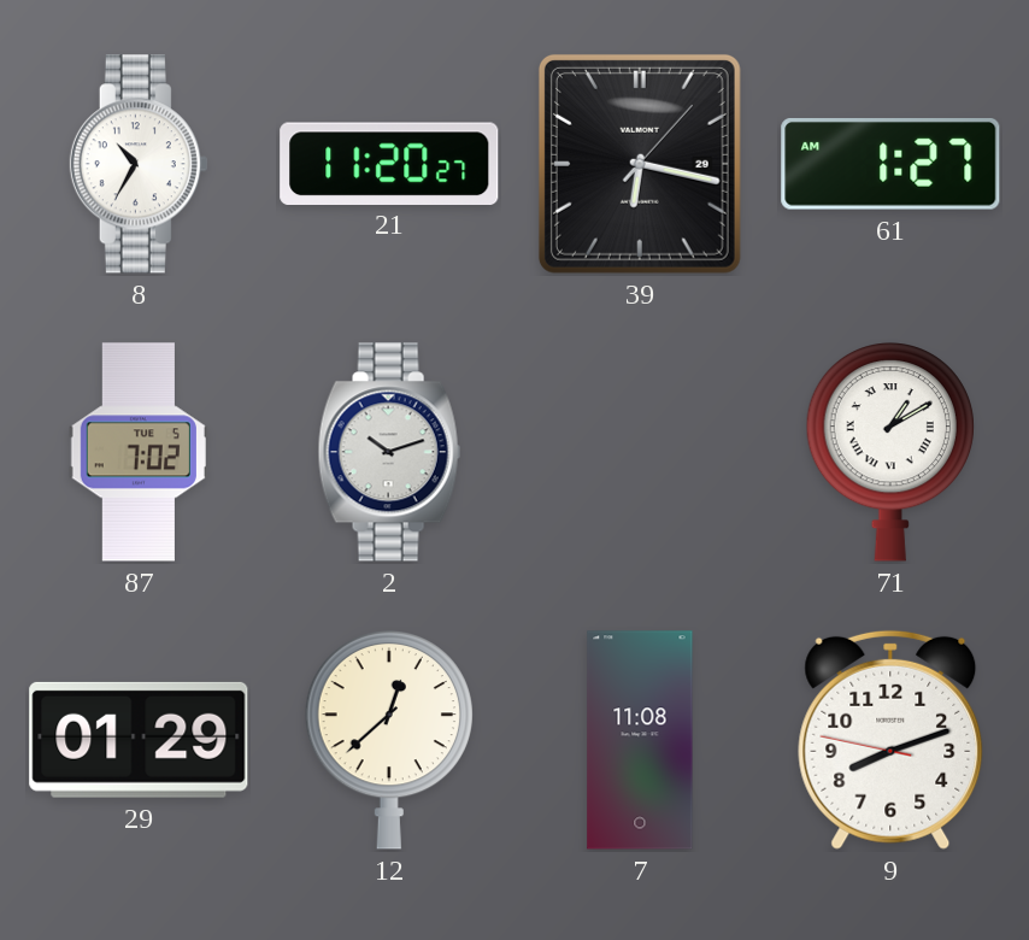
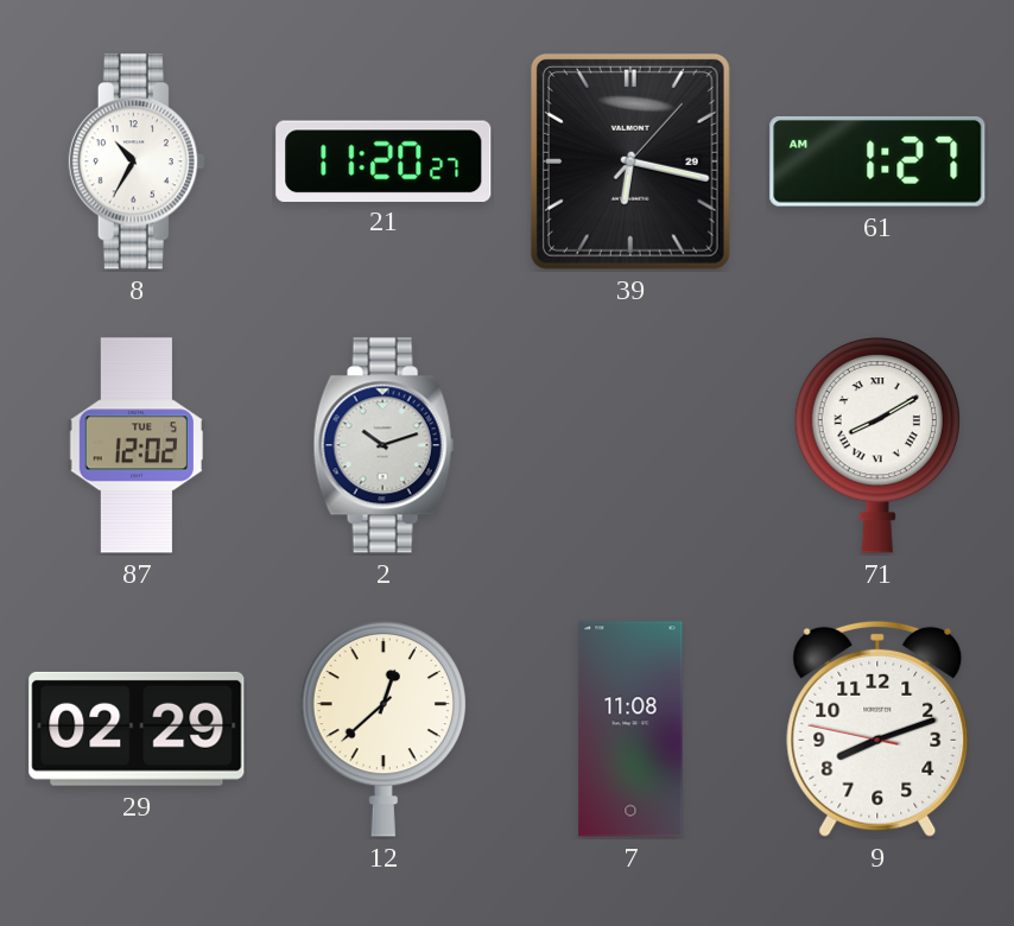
87: 7:02 -> 12:02 (137, 445)
71: 1:10 -> 8:10 (877, 445)
29: 01:29 -> 02:29 (137, 729)
